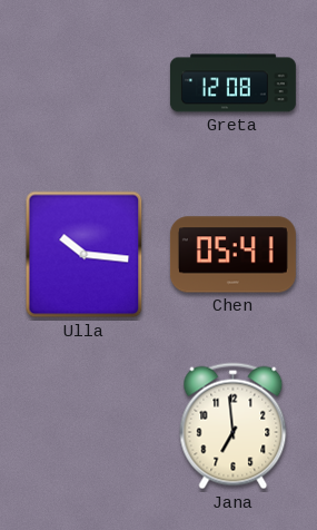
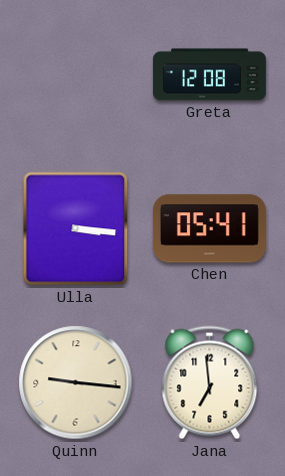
Ulla: 10:16 -> 3:16 (76, 229)
Quinn: none -> 9:16 (76, 383)
